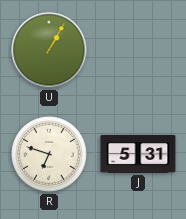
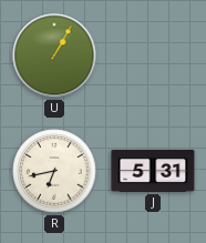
R: 6:48 -> 6:43 (54, 171)
